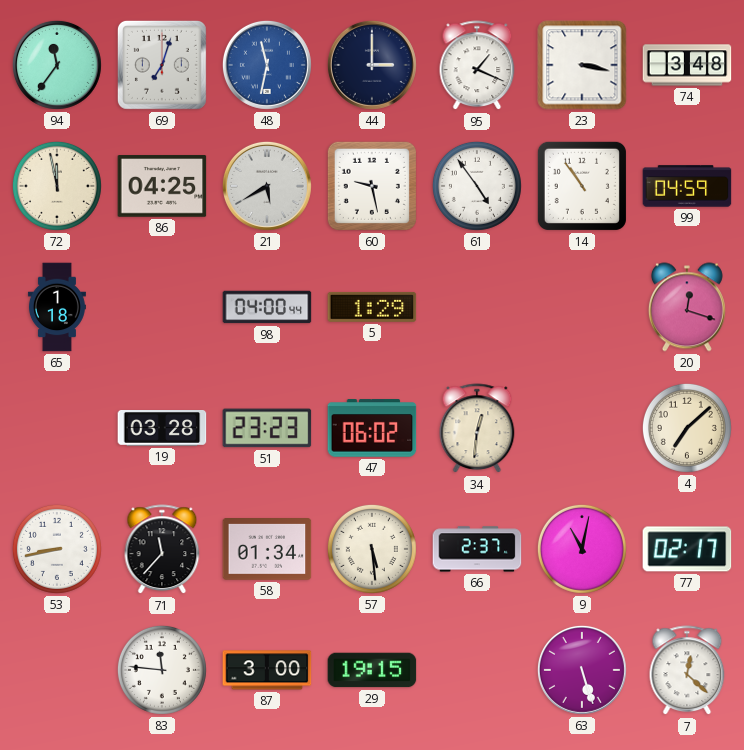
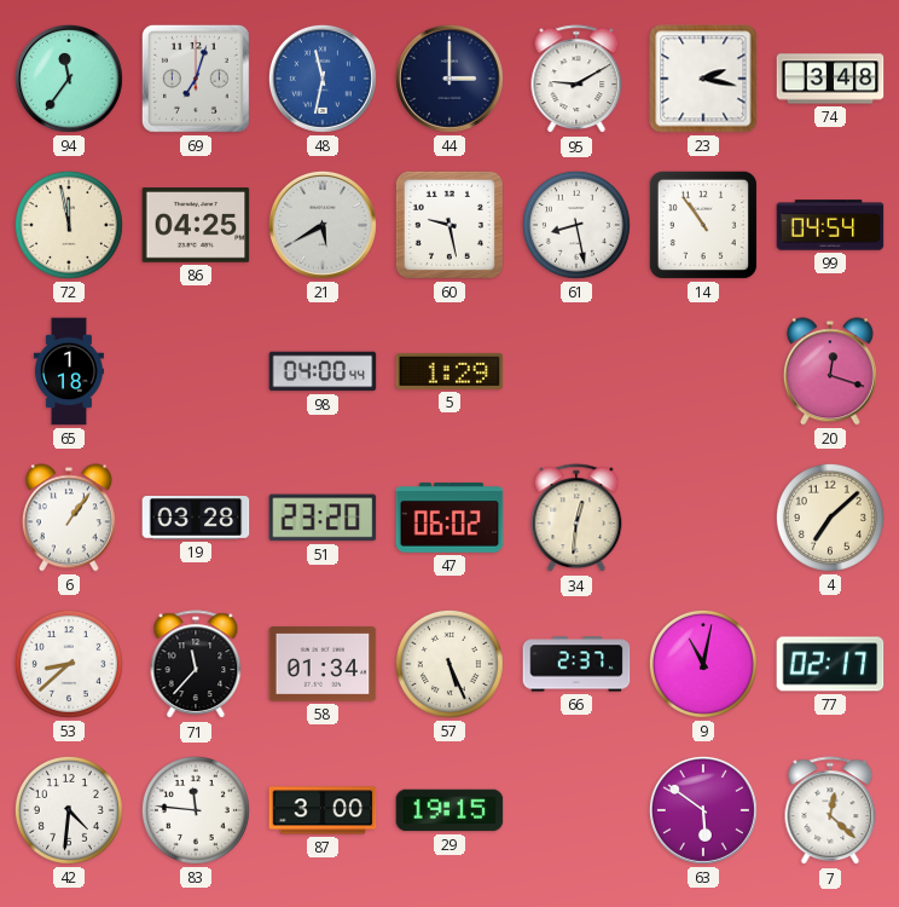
95: 1:19 -> 9:10 (576, 80)
23: 3:17 -> 2:17 (703, 79)
61: 4:54 -> 8:28 (576, 225)
99: 04:59 -> 04:54 (830, 225)
6: none -> 1:06 (69, 518)
51: 23:23 -> 23:20 (323, 518)
53: 8:43 -> 8:38 (69, 664)
57: 5:29 -> 5:26 (449, 664)
42: none -> 4:31 (69, 810)
63: 5:27 -> 5:51 (703, 810)
